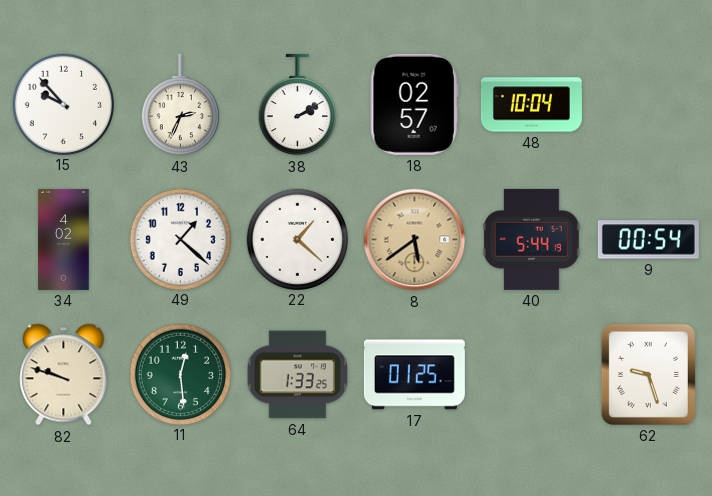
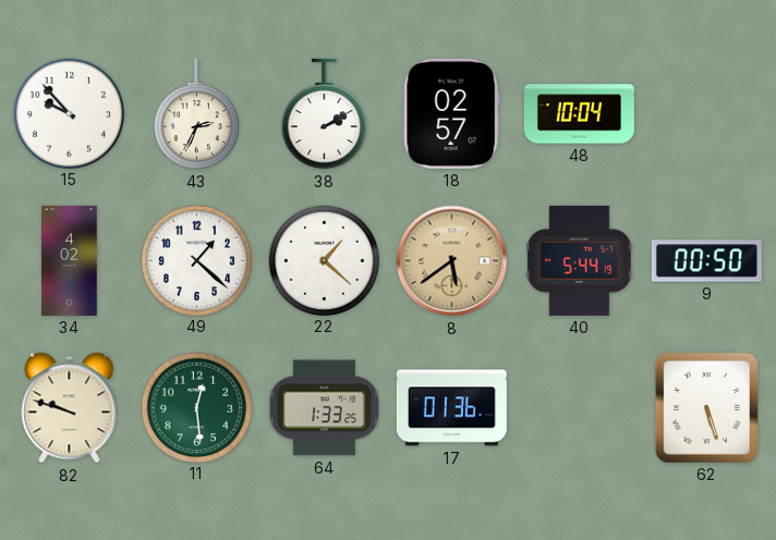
9: 00:54 -> 00:50 (706, 261)
17: 01:25 -> 01:36 (451, 408)
62: 9:27 -> 5:27 (706, 407)
